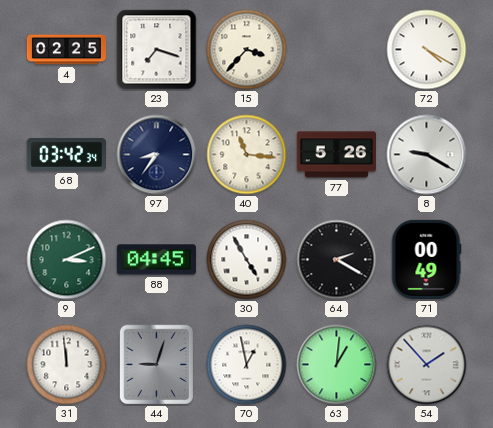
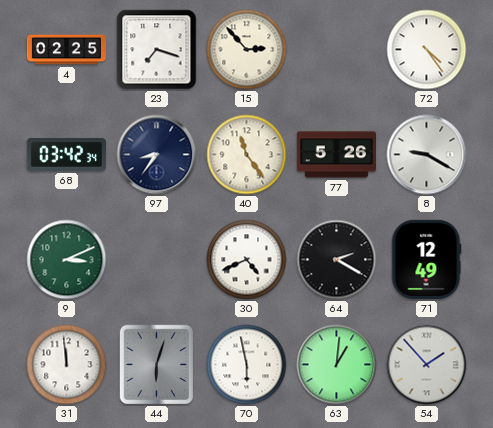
15: 3:37 -> 2:53 (247, 50)
72: 4:20 -> 4:24 (427, 50)
40: 11:16 -> 11:24 (247, 155)
88: 04:45 -> none (156, 260)
30: 4:55 -> 4:41 (247, 260)
71: 00:49 -> 12:49 (426, 259)
44: 9:03 -> 6:03 (157, 365)
70: 12:58 -> 5:58 (247, 365)
